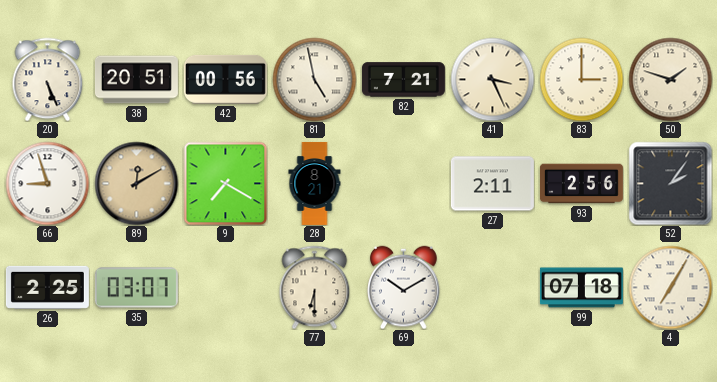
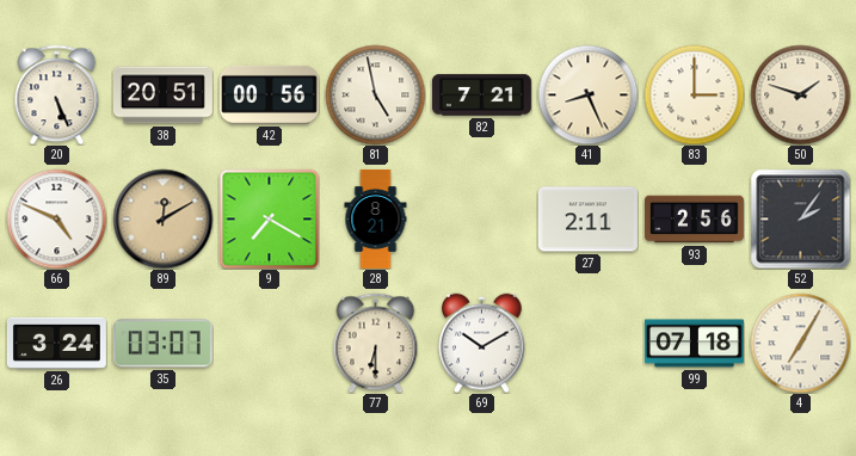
41: 3:26 -> 8:26 (587, 94)
66: 8:57 -> 4:49 (56, 218)
26: 2:25 -> 3:24 (56, 343)
